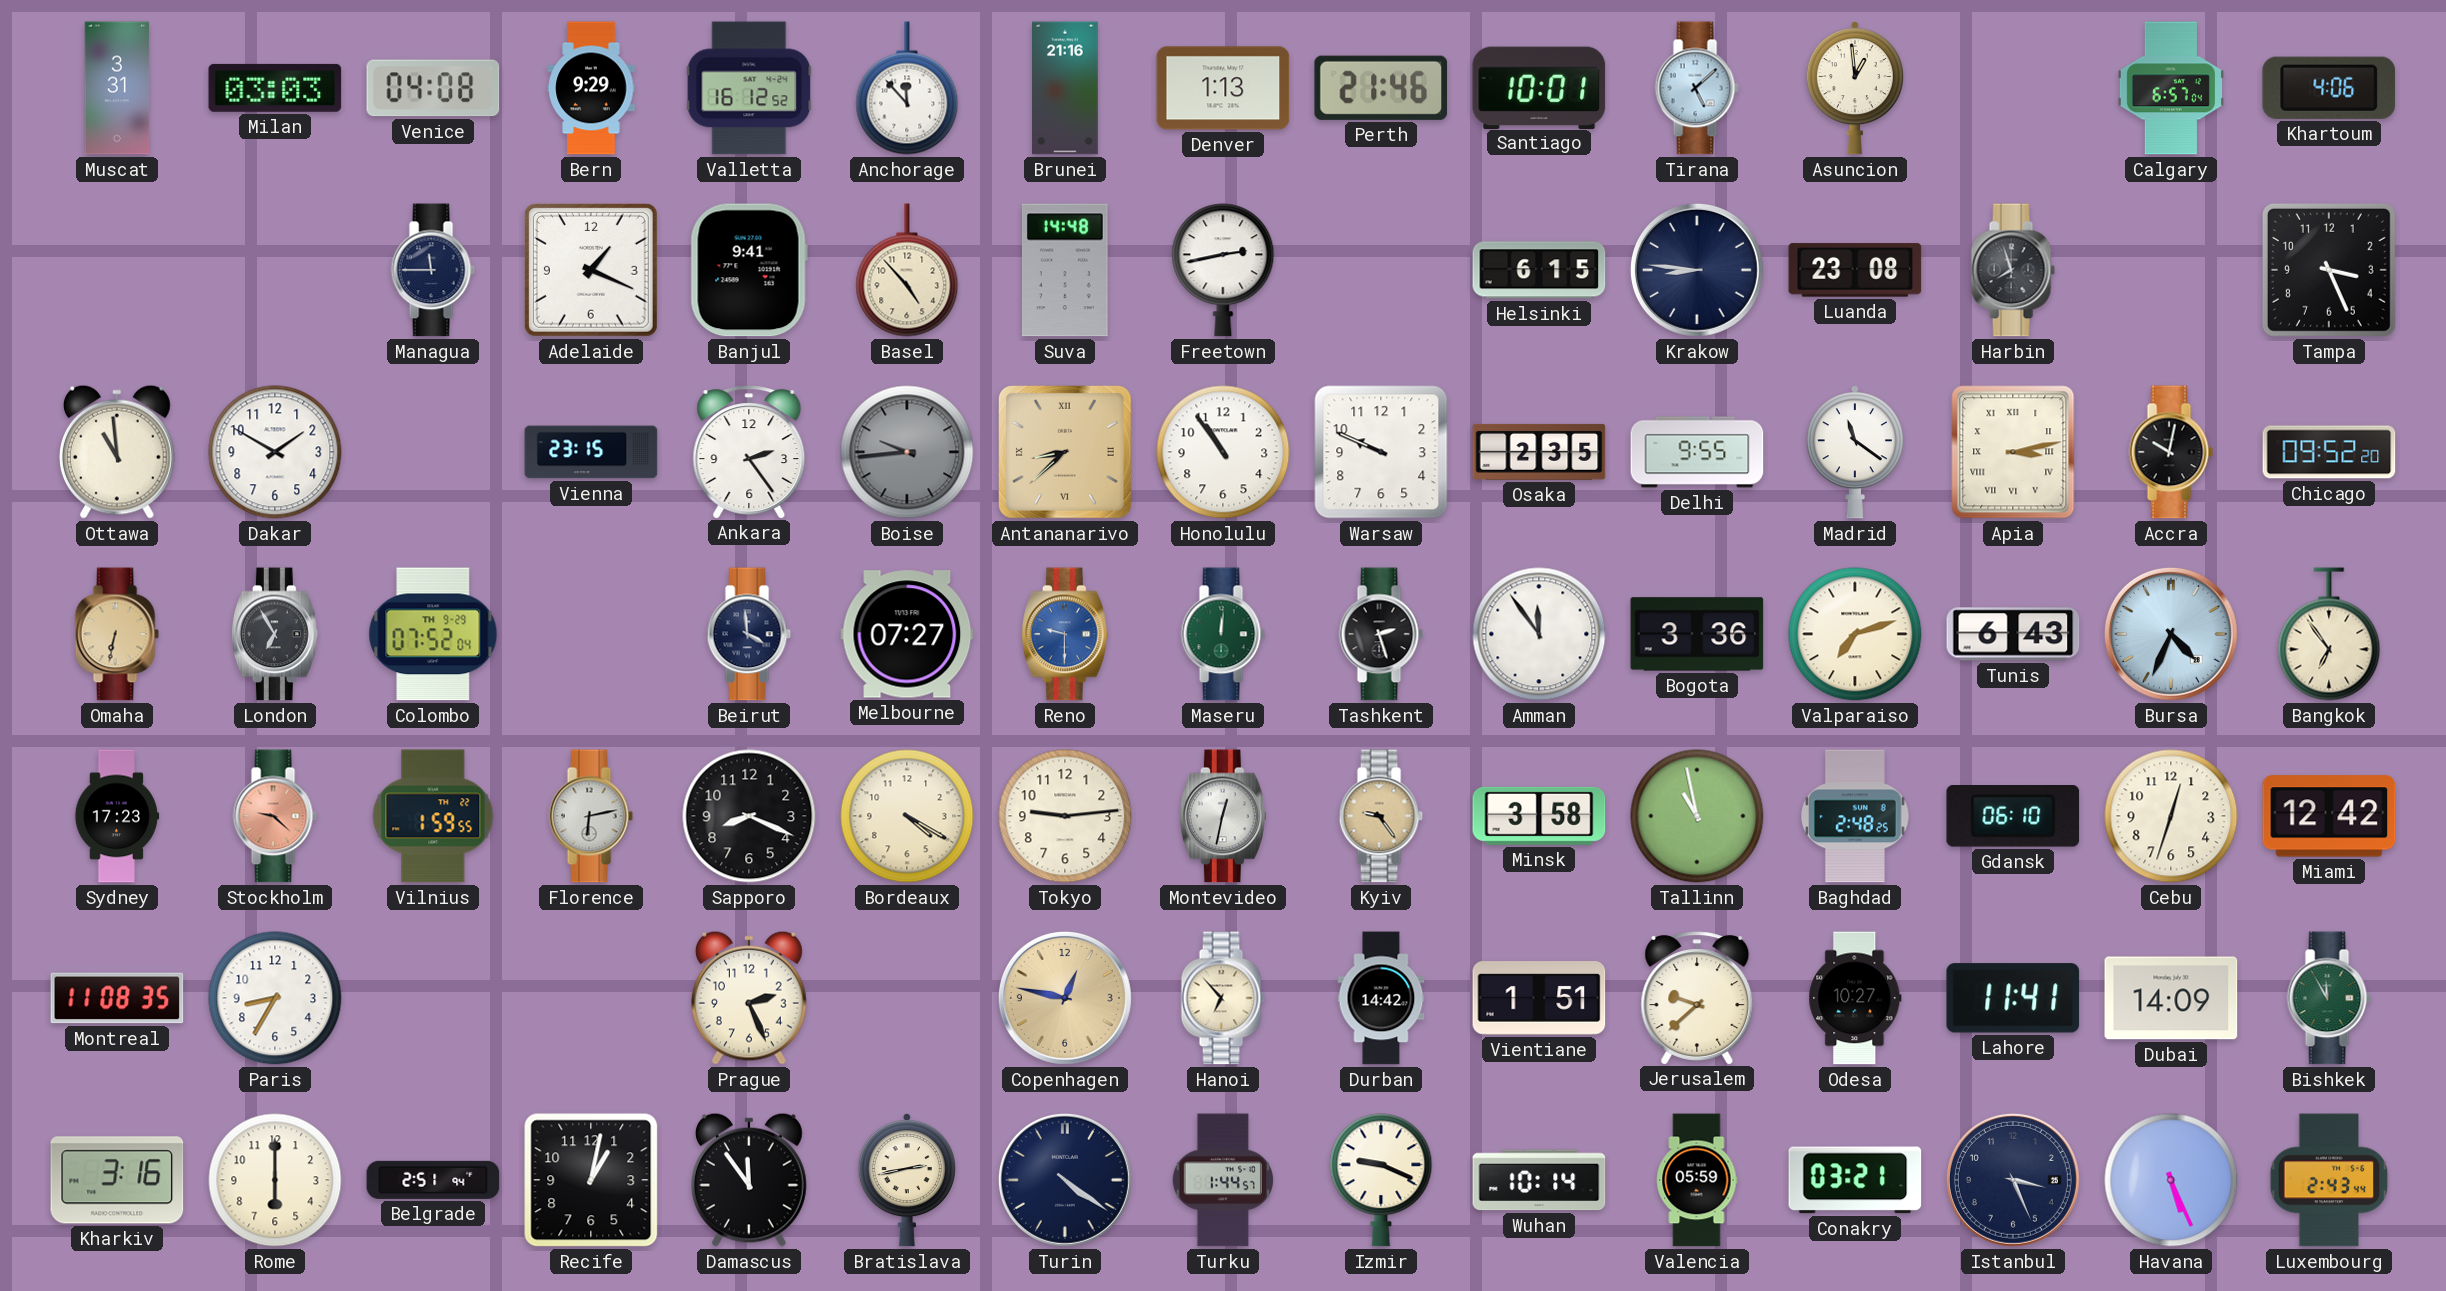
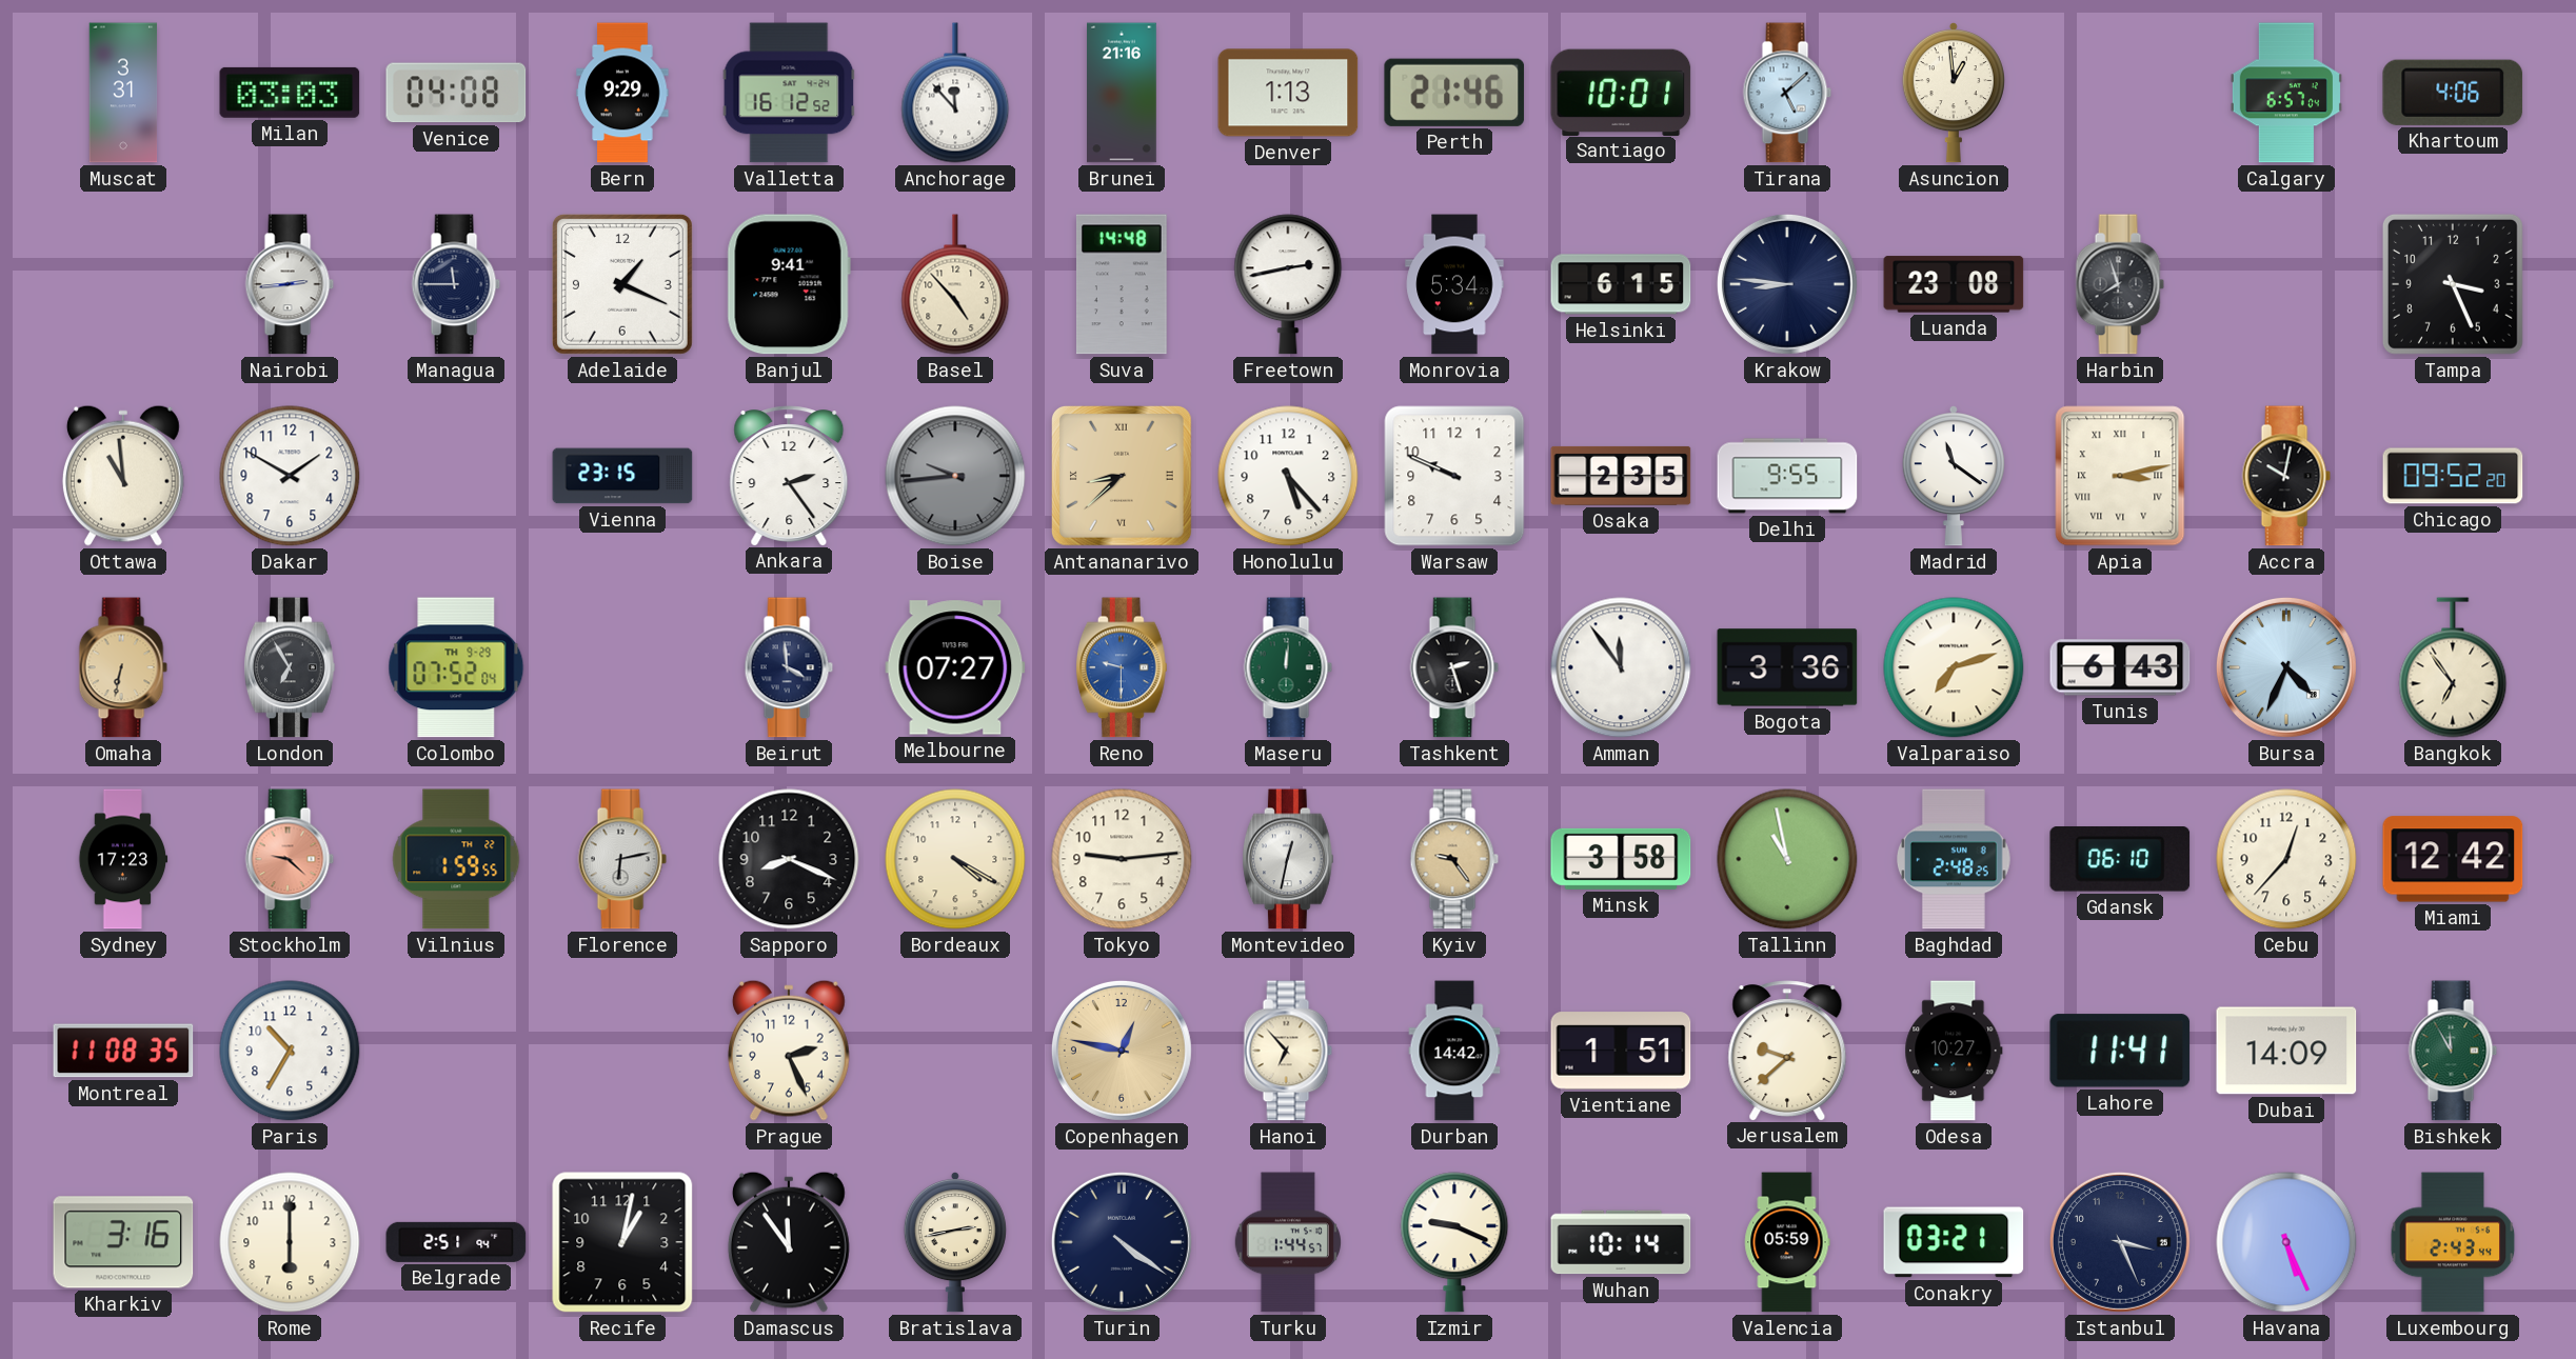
Nairobi: none -> 2:44 (290, 284)
Monrovia: none -> 5:34 (1454, 284)
Honolulu: 10:54 -> 5:23 (1288, 476)
Cebu: 12:33 -> 12:37 (2286, 859)
Paris: 8:35 -> 10:35 (290, 1051)
